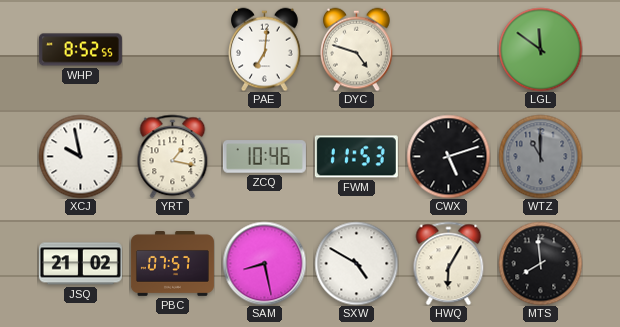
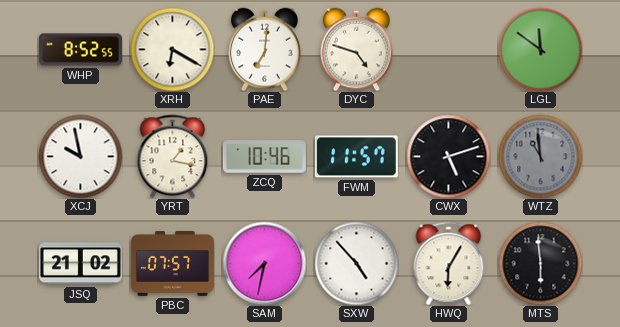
XRH: none -> 6:20 (172, 49)
FWM: 11:53 -> 11:57 (356, 157)
WTZ: 11:00 -> 10:59 (540, 156)
SAM: 8:28 -> 7:32 (264, 263)
SXW: 4:50 -> 4:53 (356, 263)
MTS: 7:59 -> 5:59 (540, 263)
